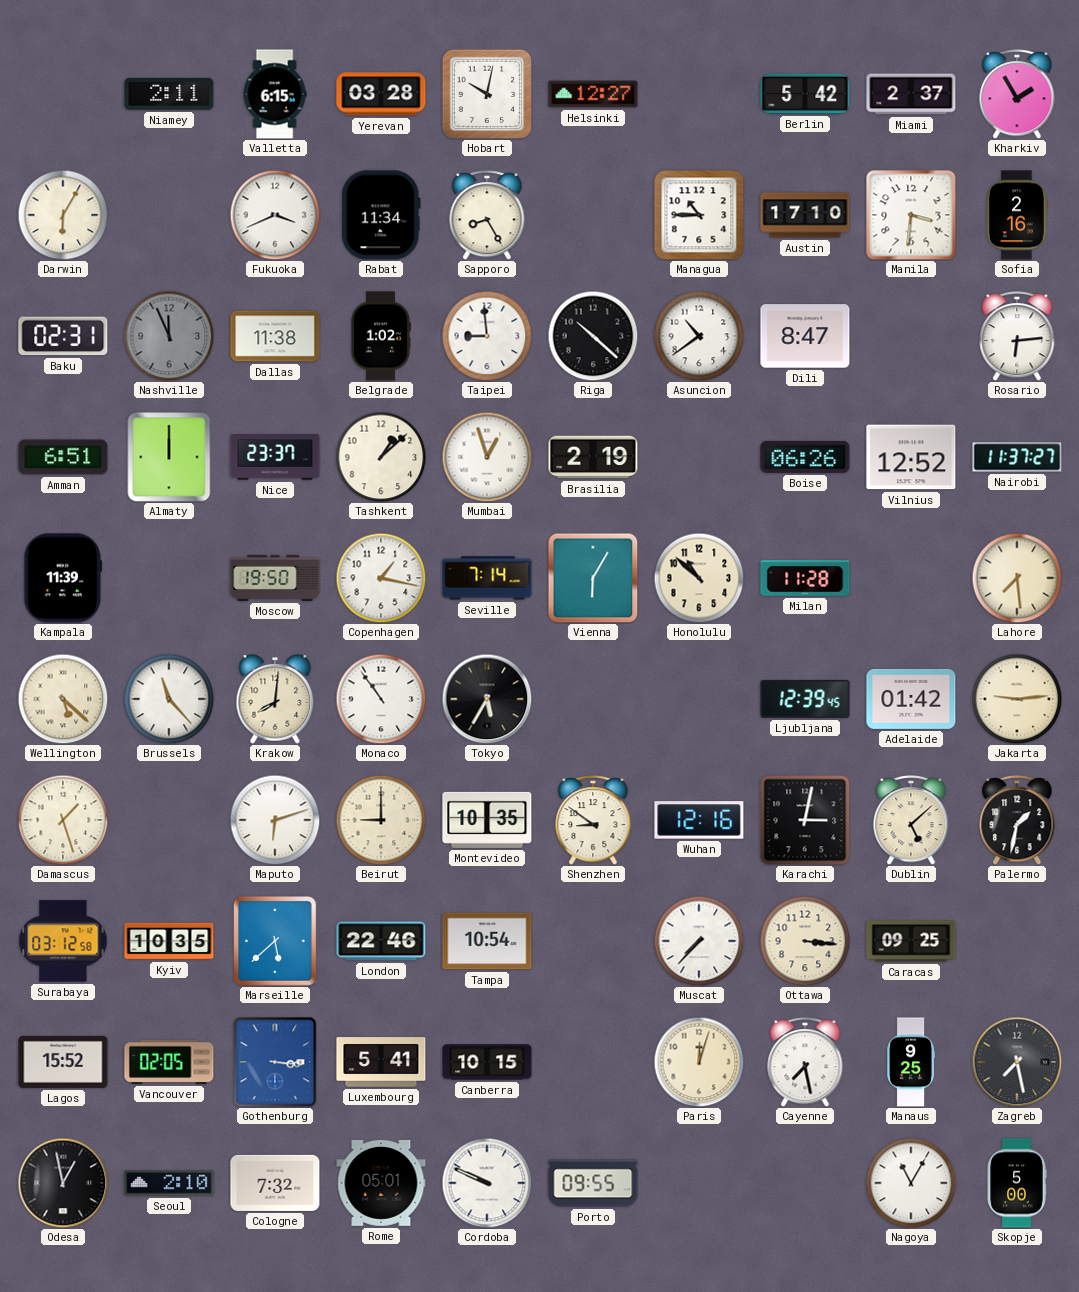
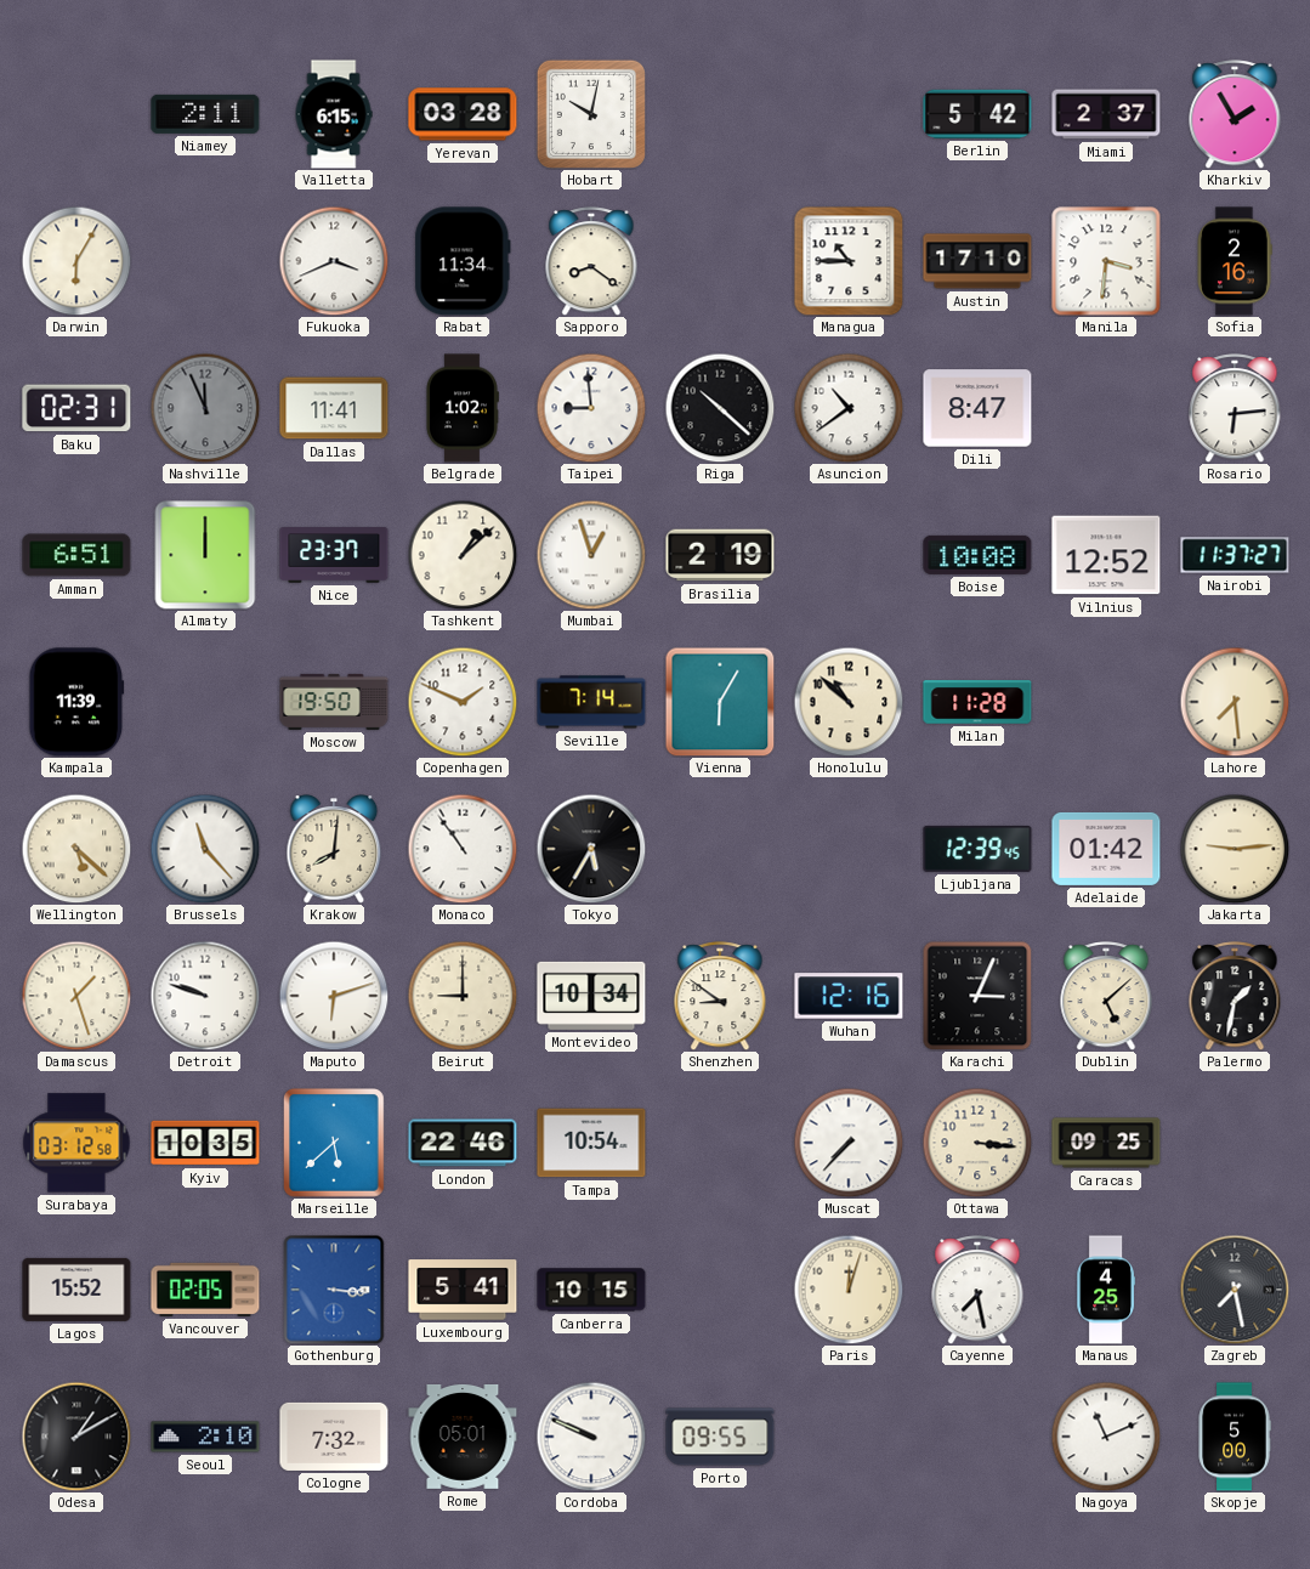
Helsinki: 12:27 -> none (593, 94)
Sapporo: 8:25 -> 8:21 (591, 261)
Dallas: 11:38 -> 11:41 (334, 408)
Boise: 06:26 -> 10:08 (977, 555)
Copenhagen: 1:17 -> 1:49 (463, 702)
Detroit: none -> 9:48 (205, 996)
Montevideo: 10:35 -> 10:34 (591, 996)
Karachi: 3:02 -> 3:04 (977, 996)
Manaus: 9:25 -> 4:25 (1105, 1290)
Odesa: 12:58 -> 1:10 (76, 1437)
Nagoya: 11:05 -> 11:11 (1106, 1437)
